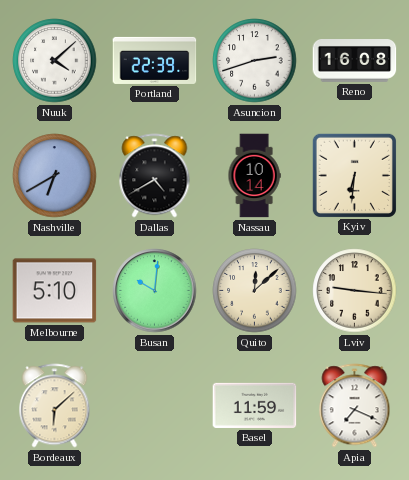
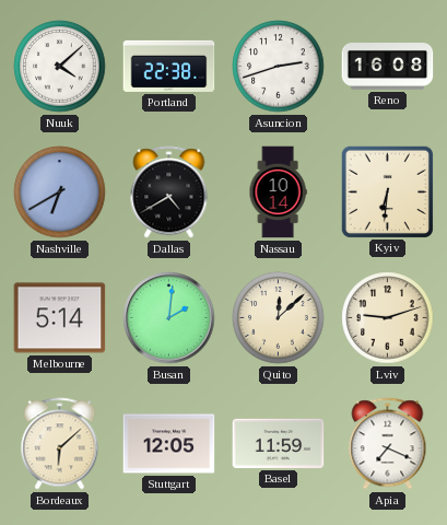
Portland: 22:39 -> 22:38 (169, 66)
Melbourne: 5:10 -> 5:14 (60, 318)
Busan: 10:01 -> 2:01 (169, 318)
Lviv: 9:16 -> 9:12 (388, 318)
Stuttgart: none -> 12:05 (169, 444)
